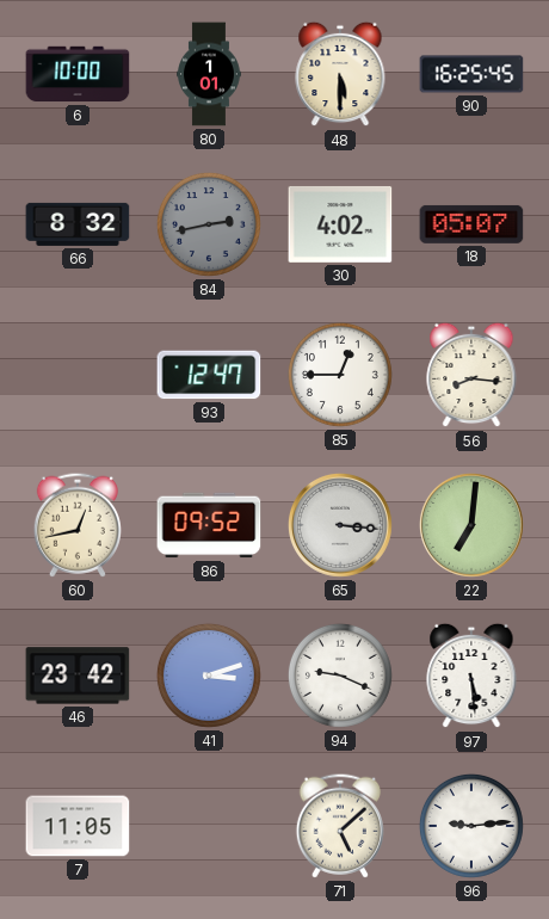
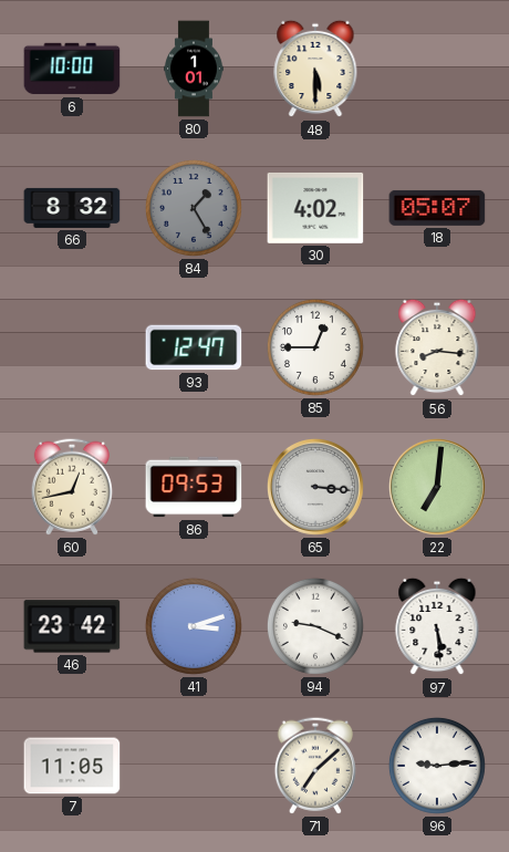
90: 16:25 -> none (471, 74)
84: 2:43 -> 1:25 (194, 208)
86: 09:52 -> 09:53 (194, 487)
71: 5:08 -> 7:08 (315, 766)
